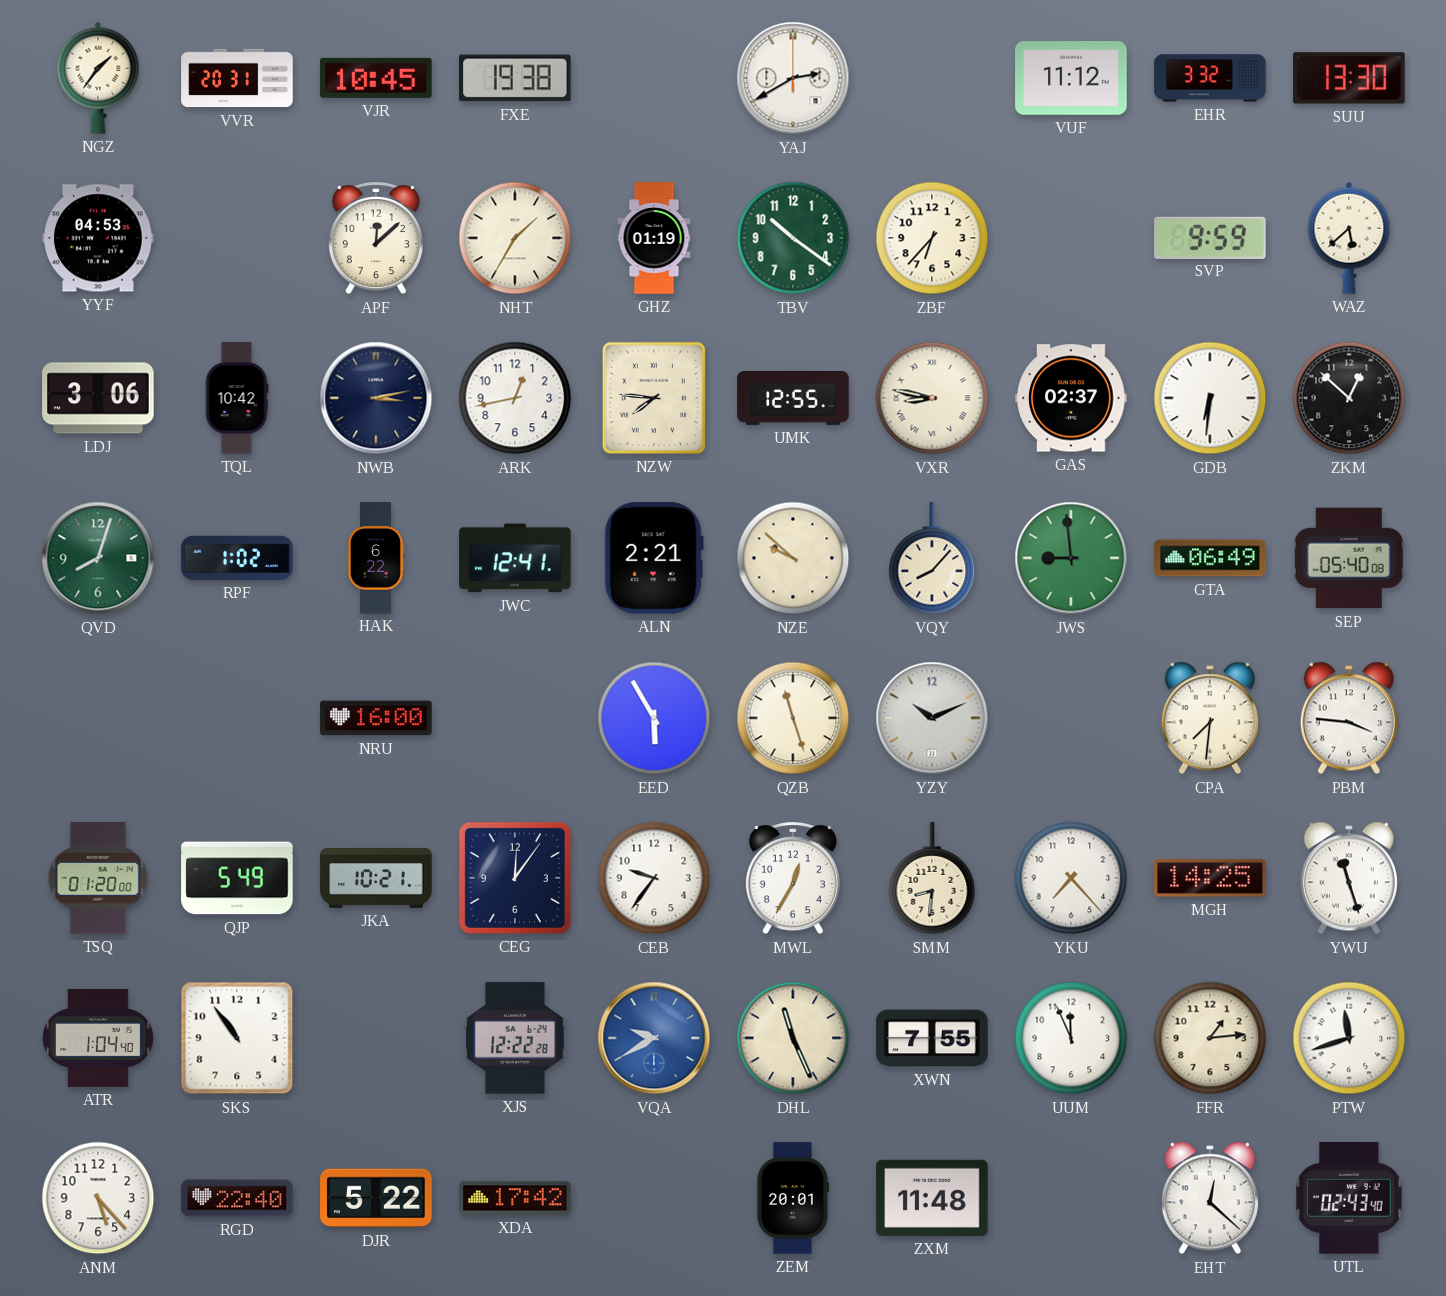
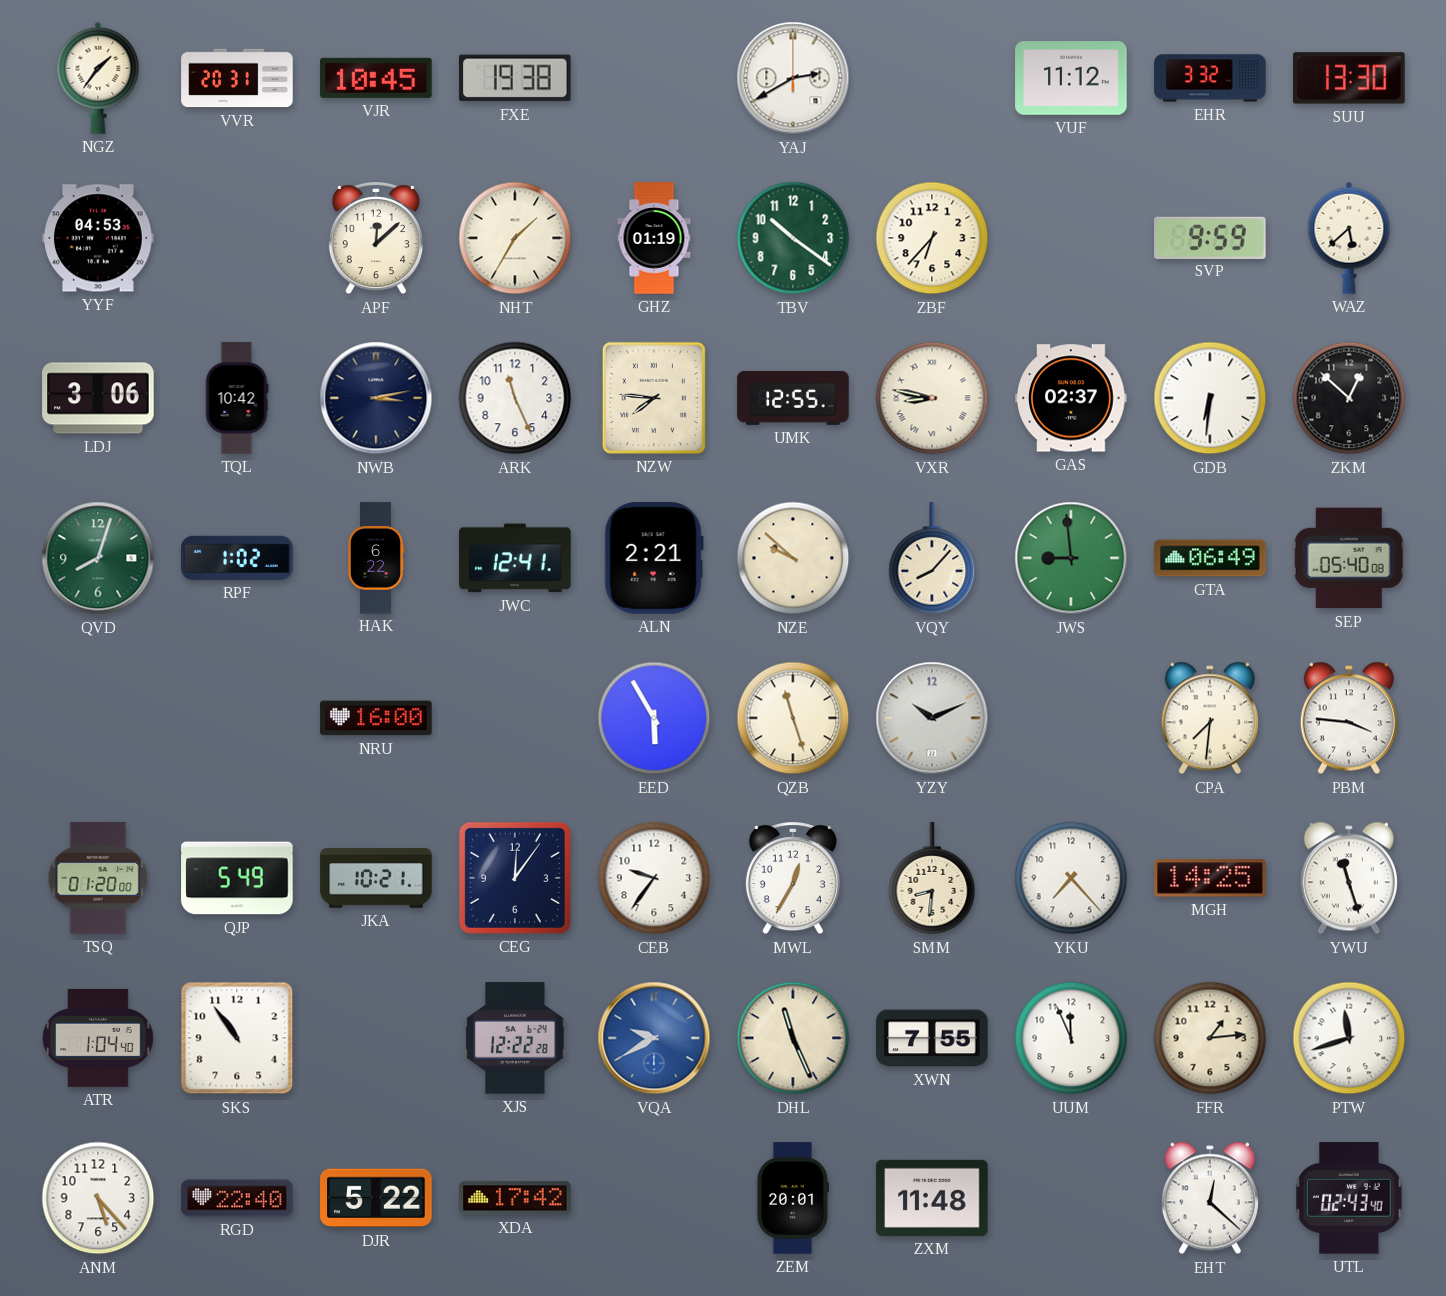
ARK: 12:43 -> 11:26 (515, 398)
